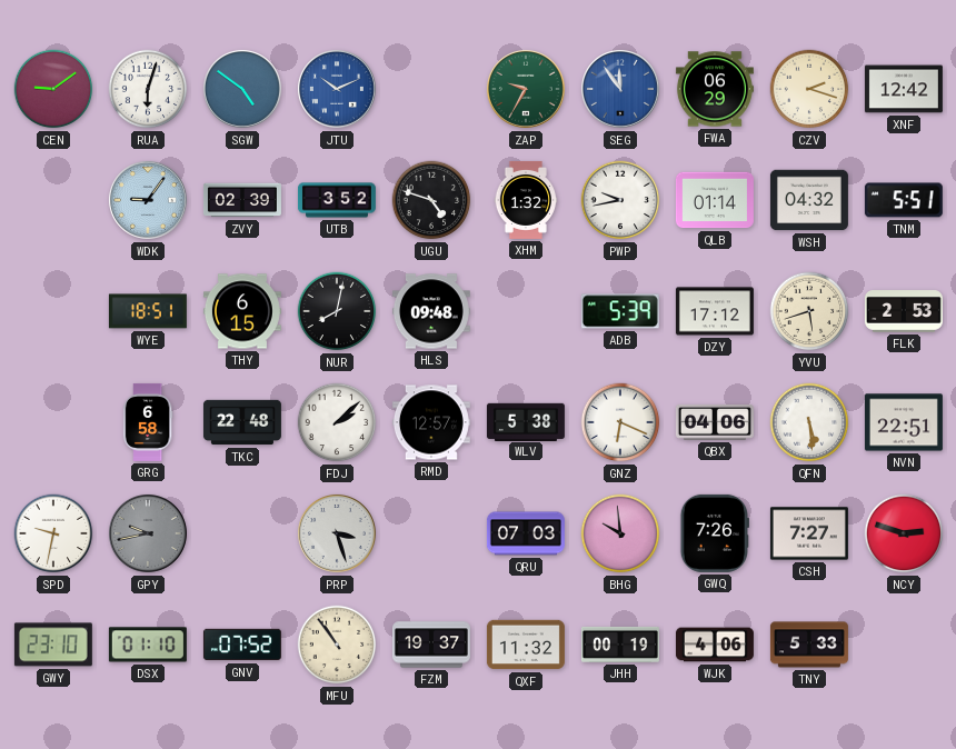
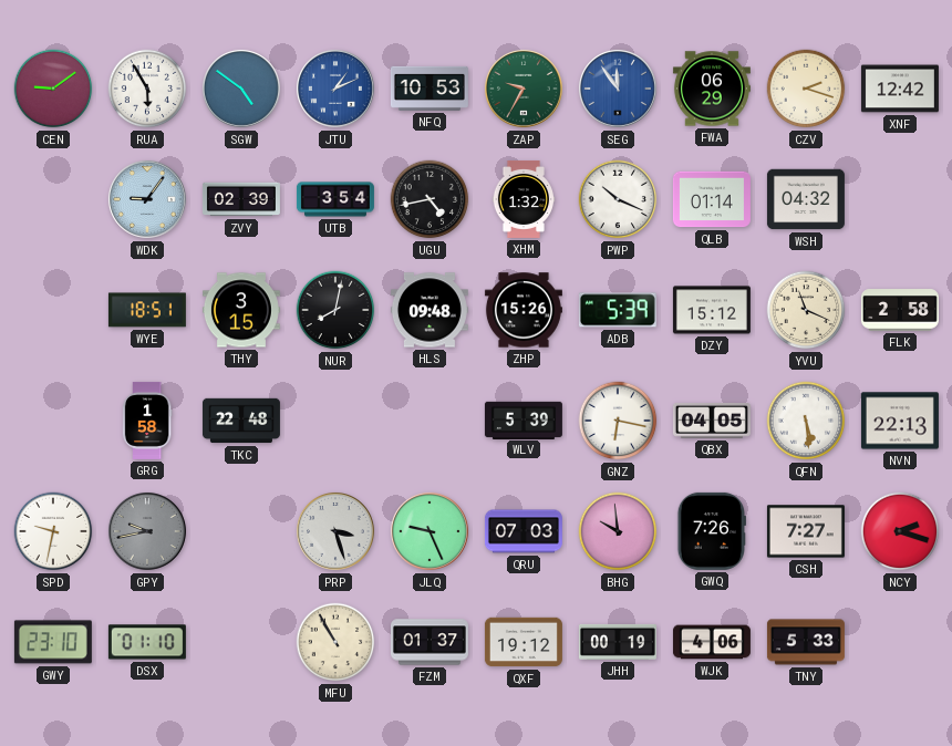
RUA: 6:03 -> 5:55 (147, 89)
JTU: 10:11 -> 1:11 (335, 89)
NFQ: none -> 10:53 (430, 89)
UTB: 3:52 -> 3:54 (335, 199)
UGU: 4:48 -> 4:43 (430, 199)
PWP: 9:43 -> 10:19 (618, 199)
TNM: 5:51 -> none (904, 200)
THY: 6:15 -> 3:15 (241, 310)
ZHP: none -> 15:26 (524, 310)
DZY: 17:12 -> 15:12 (712, 310)
YVU: 5:42 -> 11:19 (806, 310)
FLK: 2:53 -> 2:58 (900, 310)
GRG: 6:58 -> 1:58 (147, 421)
FDJ: 2:08 -> none (337, 422)
RMD: 12:57 -> none (431, 422)
WLV: 5:38 -> 5:39 (524, 419)
GNZ: 6:19 -> 6:17 (618, 421)
QBX: 04:06 -> 04:05 (712, 421)
NVN: 22:51 -> 22:13 (900, 421)
JLQ: none -> 9:26 (430, 531)
NCY: 2:48 -> 2:18 (900, 531)
GNV: 07:52 -> none (242, 645)
MFU: 10:54 -> 10:55 (335, 642)
FZM: 19:37 -> 01:37 (430, 642)
QXF: 11:32 -> 19:12 (524, 642)
